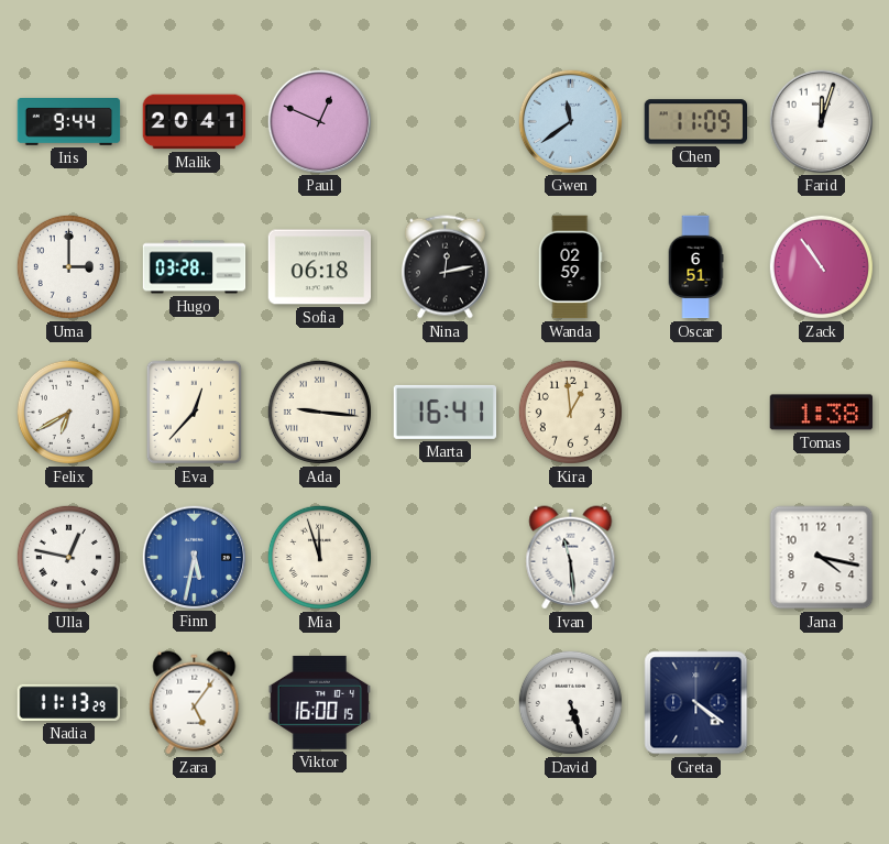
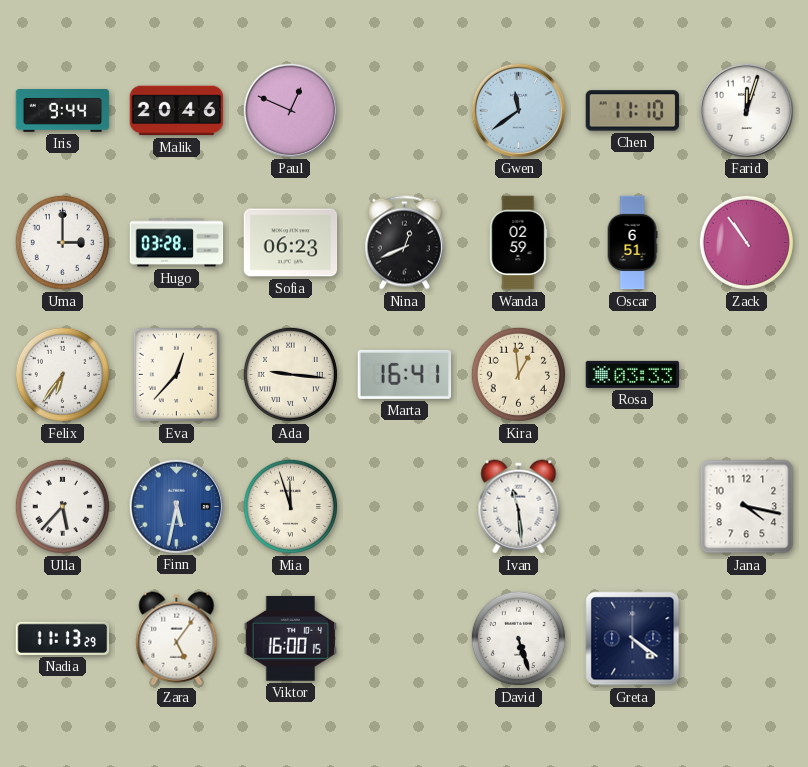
Malik: 20:41 -> 20:46 (177, 111)
Chen: 11:09 -> 11:10 (633, 111)
Sofia: 06:18 -> 06:23 (291, 243)
Nina: 12:13 -> 12:41 (404, 243)
Felix: 6:40 -> 6:36 (62, 374)
Rosa: none -> 03:33 (633, 374)
Tomas: 1:38 -> none (822, 413)
Ulla: 12:47 -> 5:37 (62, 506)
